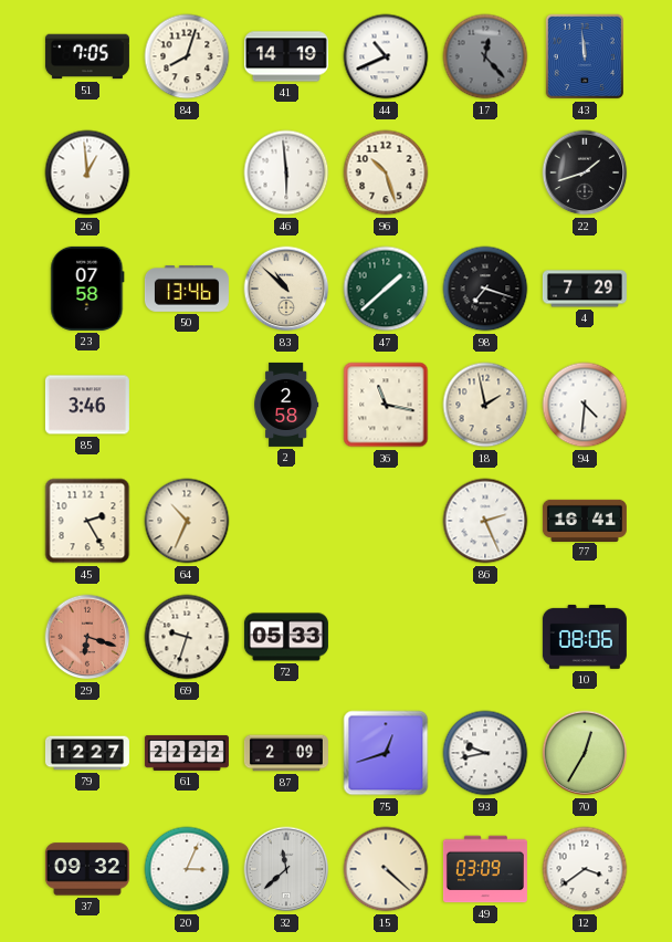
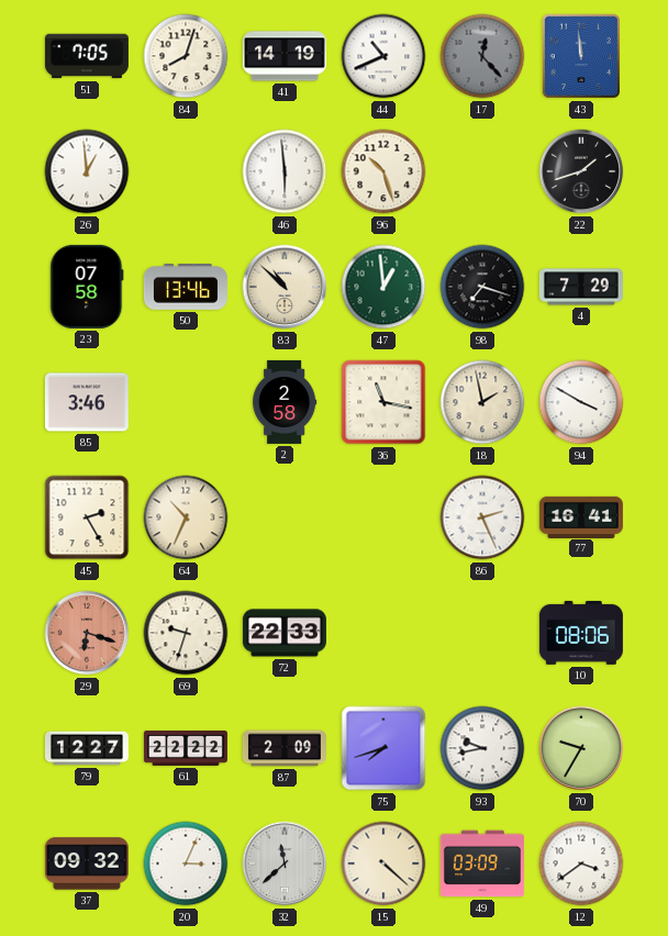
47: 1:38 -> 12:59 (383, 287)
94: 4:31 -> 3:50 (581, 402)
72: 05:33 -> 22:33 (285, 633)
75: 12:42 -> 7:42 (383, 748)
70: 12:35 -> 9:35 (581, 748)
